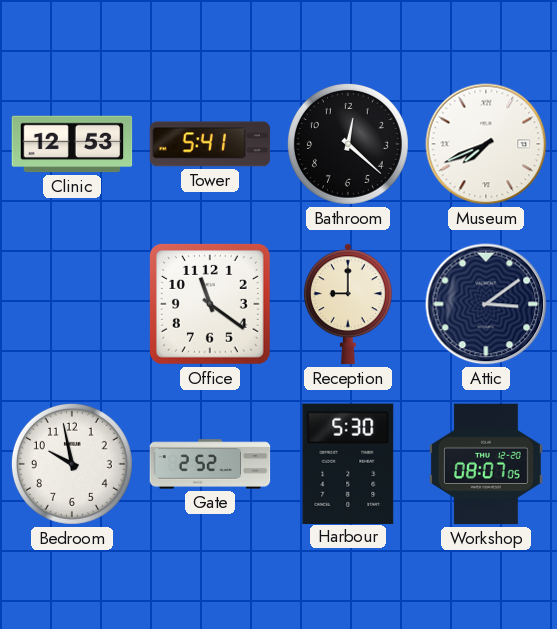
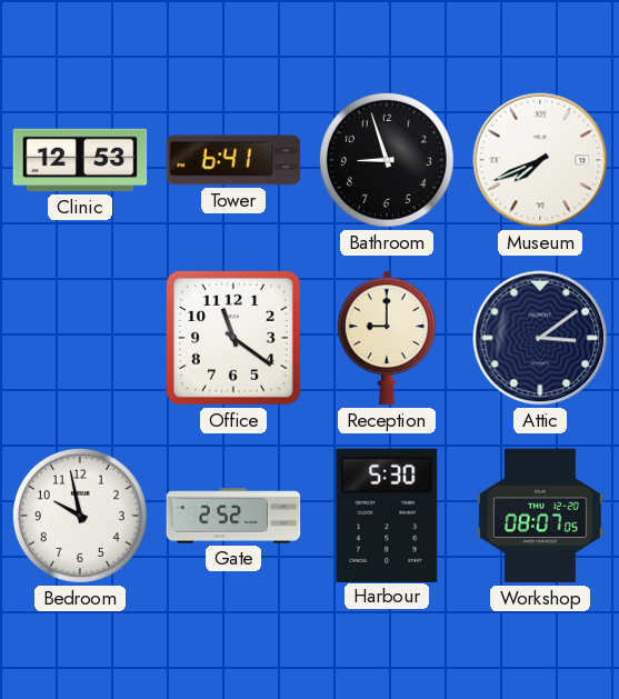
Tower: 5:41 -> 6:41 (233, 160)
Bathroom: 12:22 -> 8:57 (387, 160)
